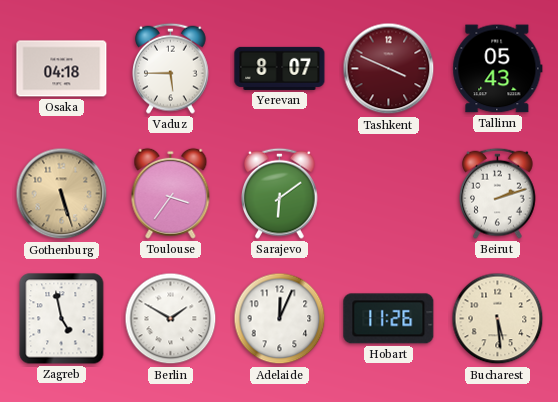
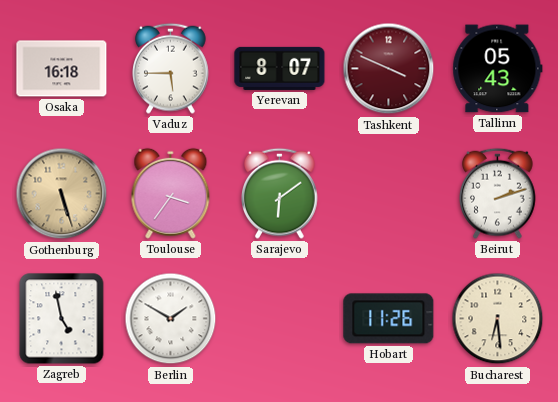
Osaka: 04:18 -> 16:18 (62, 69)
Adelaide: 12:04 -> none (280, 319)
Bucharest: 5:29 -> 6:29 (498, 319)
